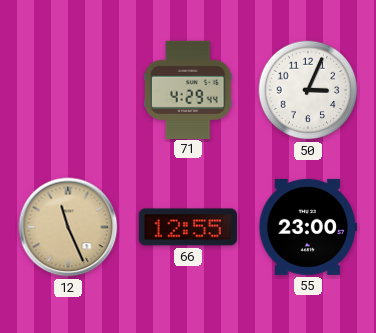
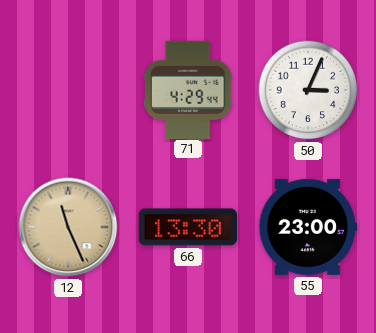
66: 12:55 -> 13:30 (188, 227)
